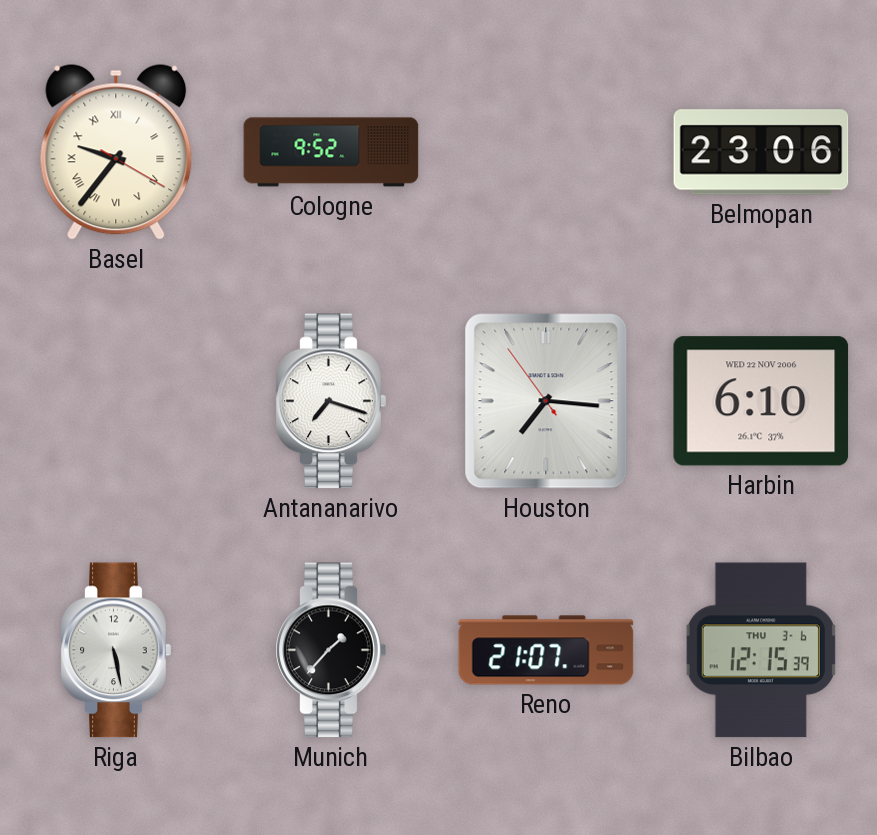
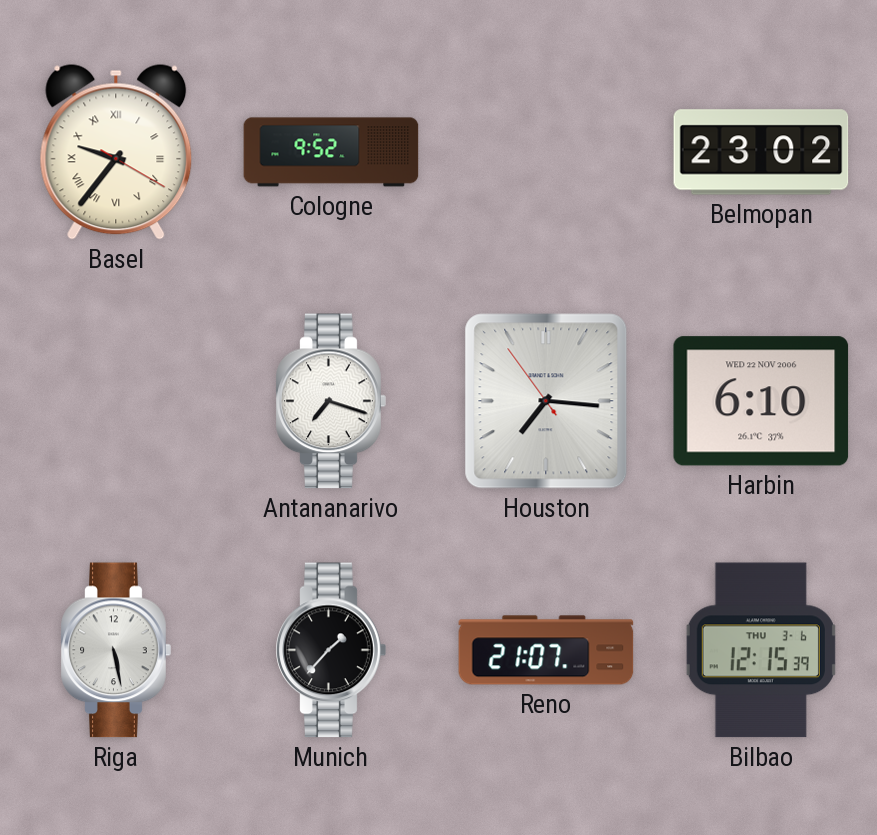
Belmopan: 23:06 -> 23:02 (761, 152)
